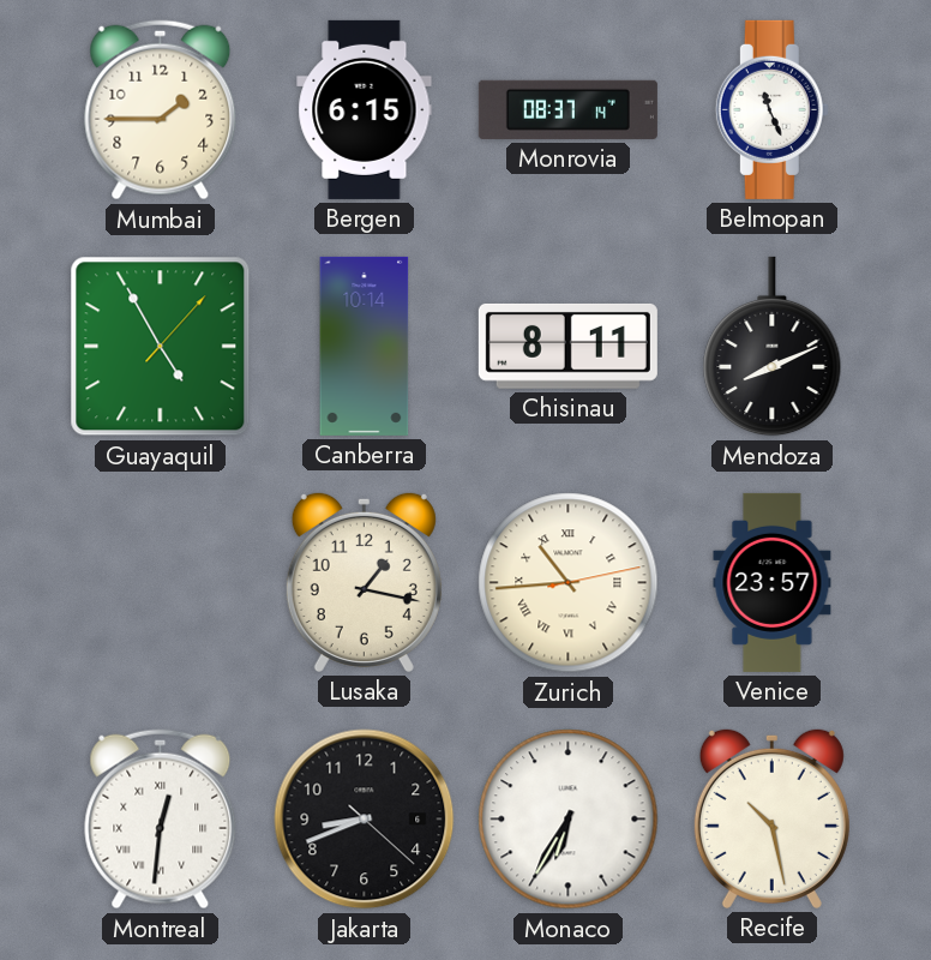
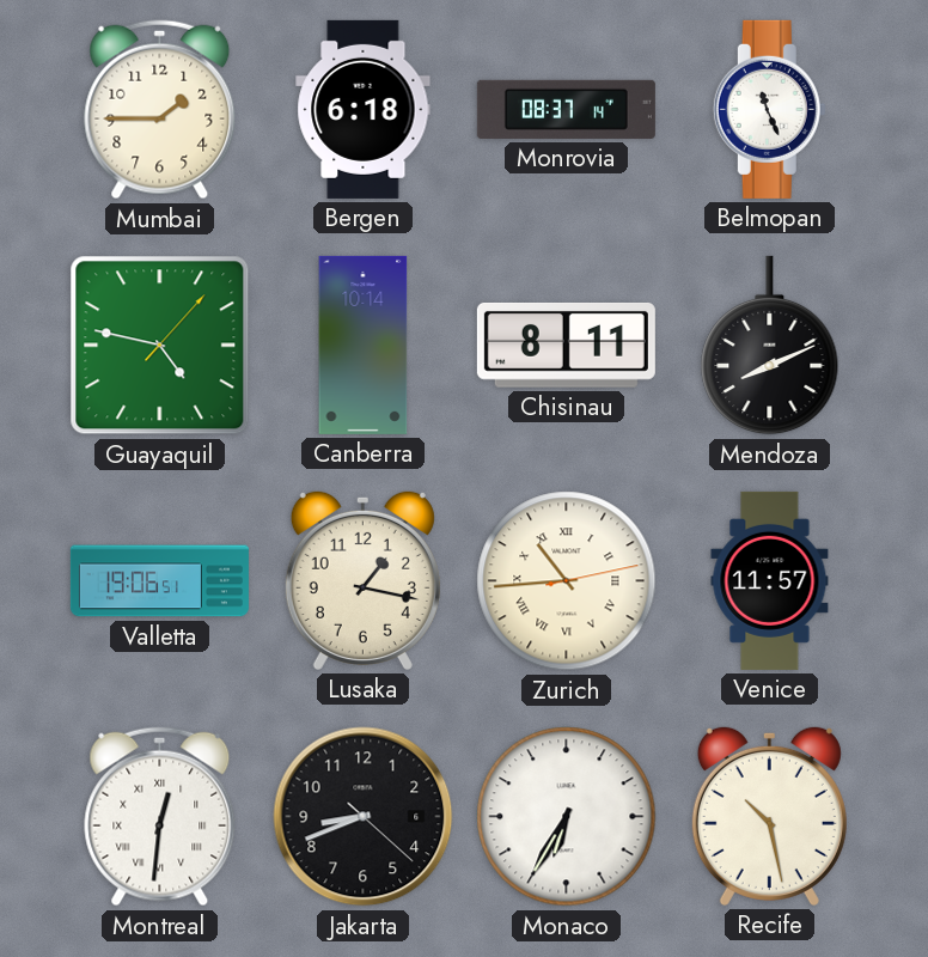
Bergen: 6:15 -> 6:18 (364, 109)
Guayaquil: 4:55 -> 4:47 (160, 346)
Valletta: none -> 19:06 (159, 581)
Venice: 23:57 -> 11:57 (770, 580)
